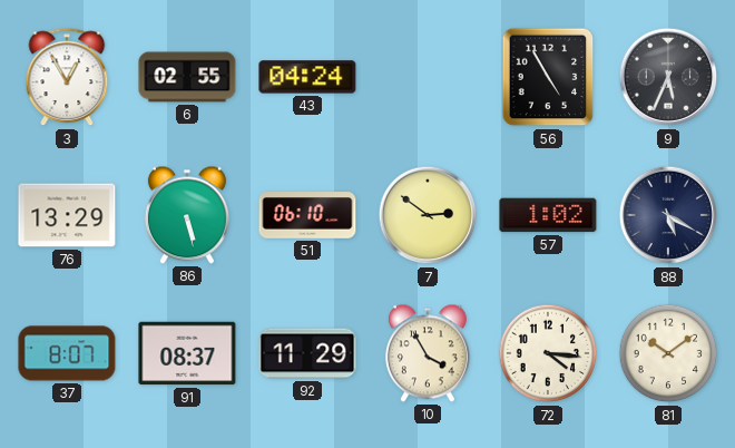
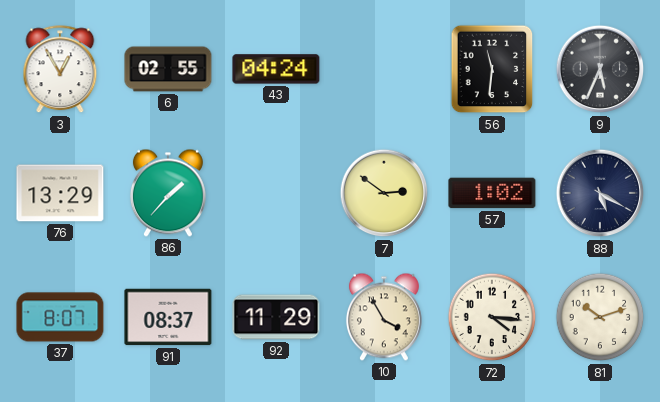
56: 4:55 -> 11:31 (492, 69)
86: 5:28 -> 1:37 (168, 193)
51: 06:10 -> none (307, 215)
81: 10:09 -> 10:12 (600, 317)
